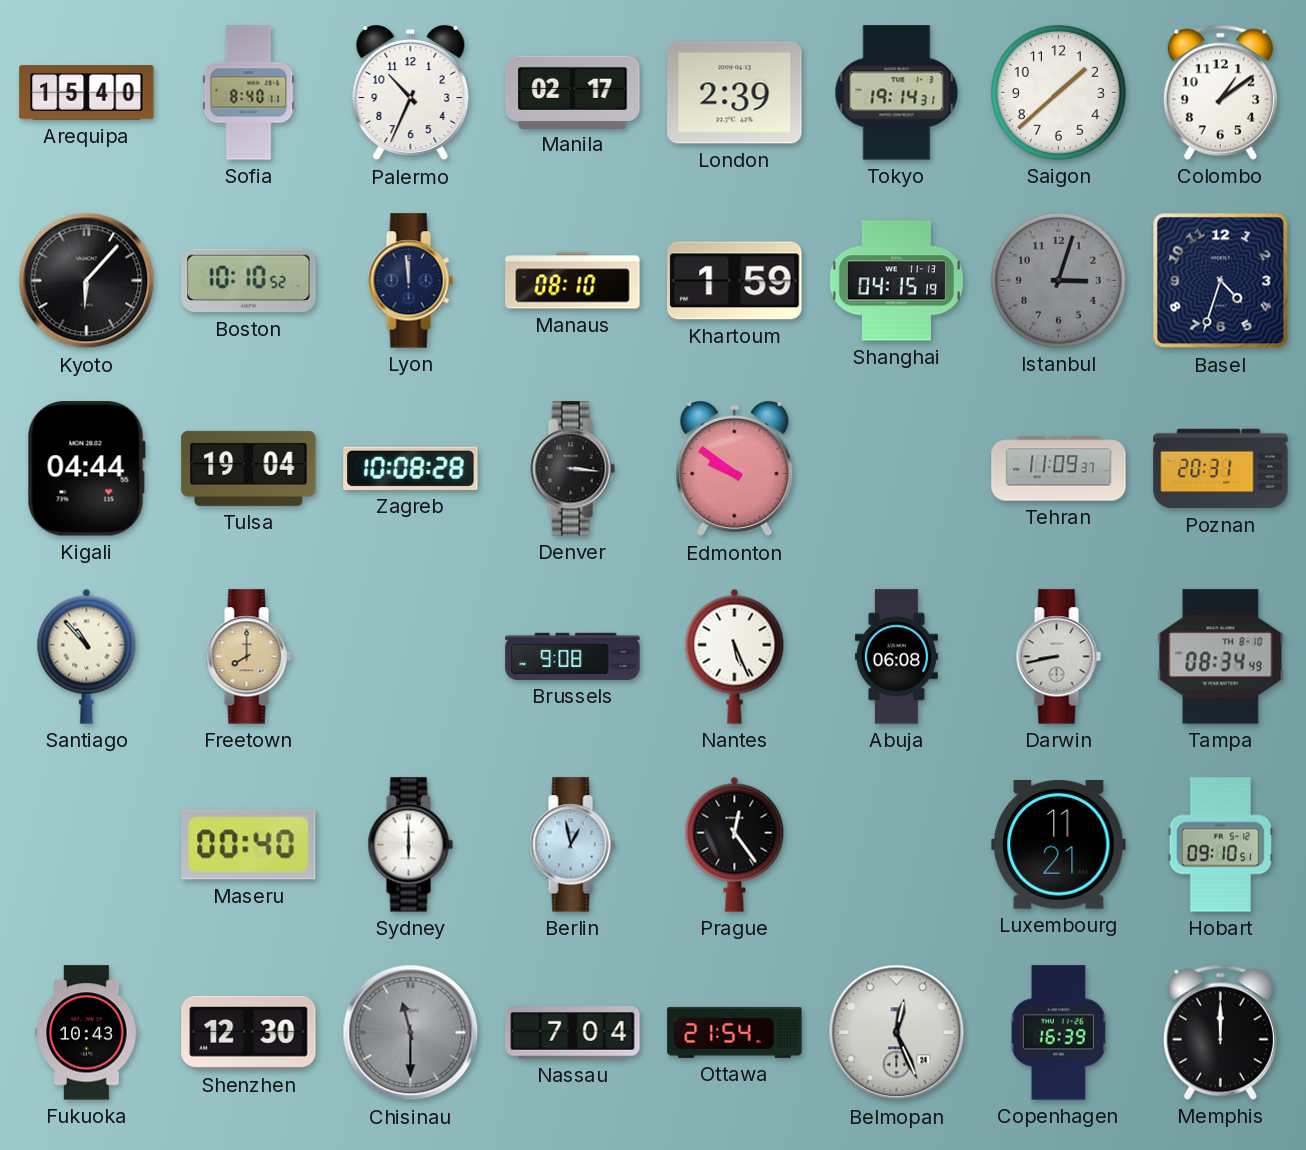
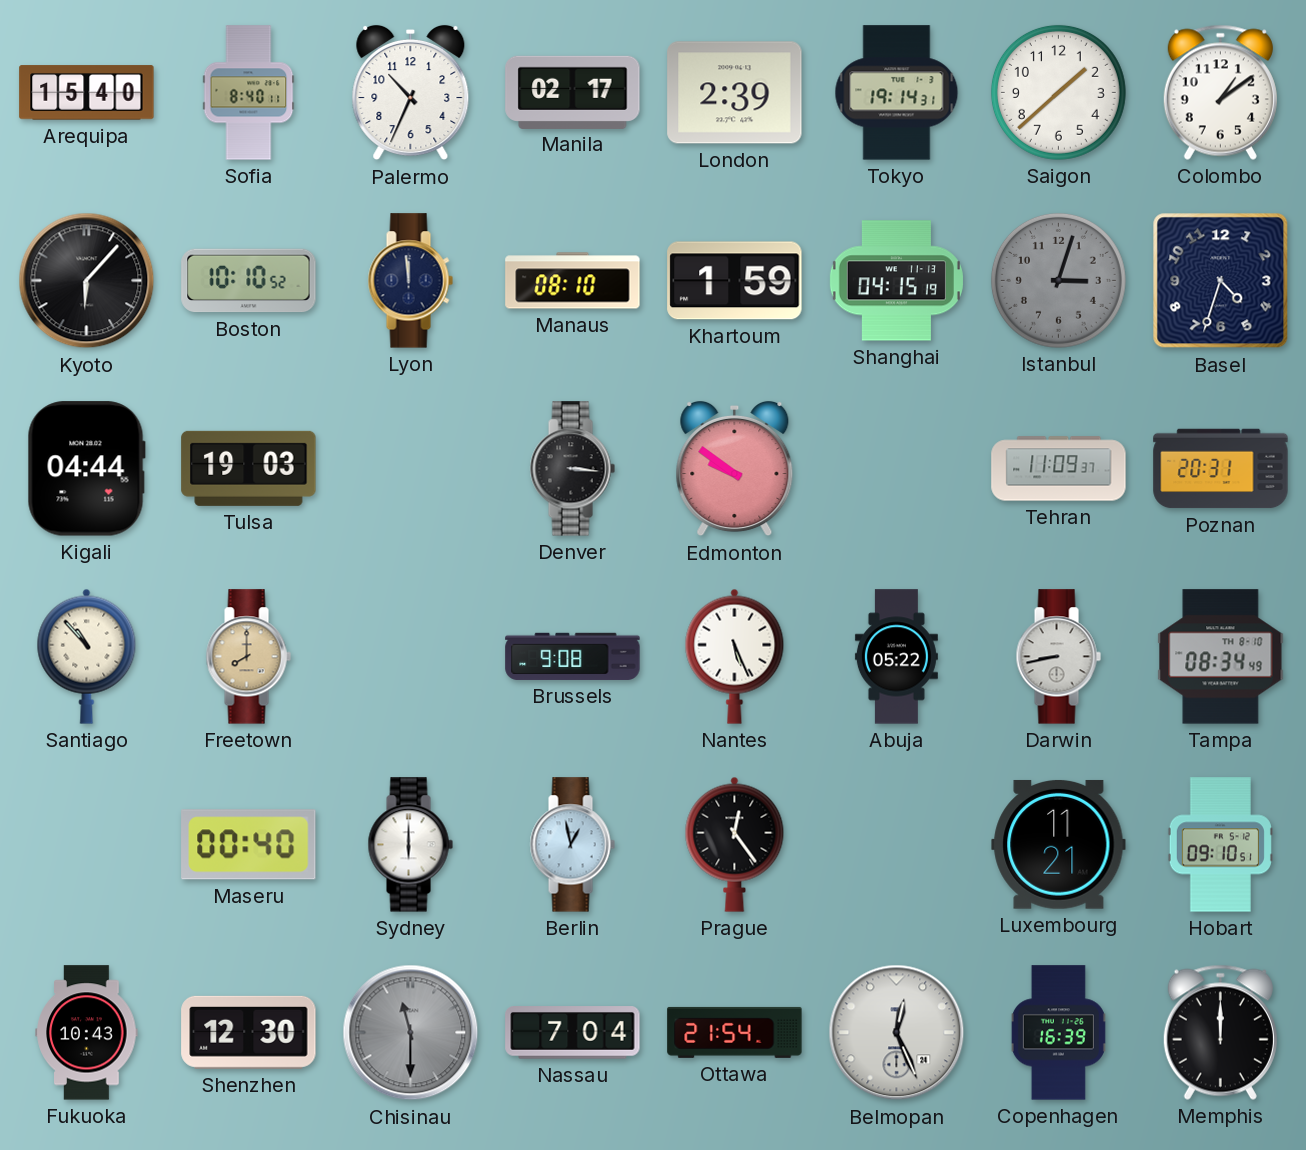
Tulsa: 19:04 -> 19:03 (249, 468)
Zagreb: 10:08 -> none (411, 468)
Abuja: 06:08 -> 05:22 (896, 657)
